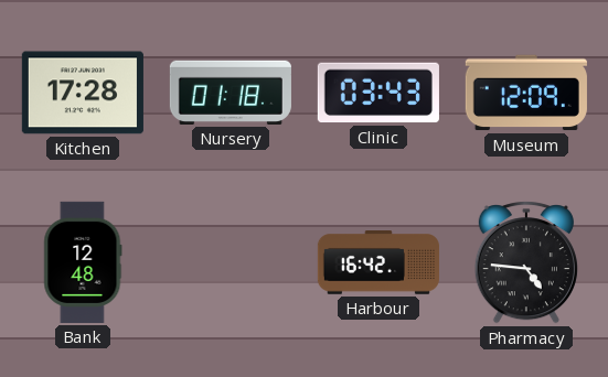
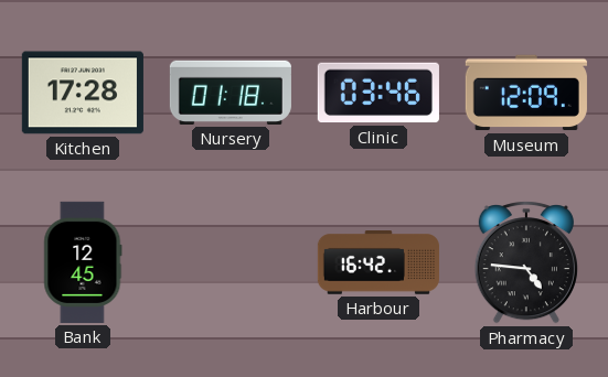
Clinic: 03:43 -> 03:46 (378, 93)
Bank: 12:48 -> 12:45 (83, 262)
